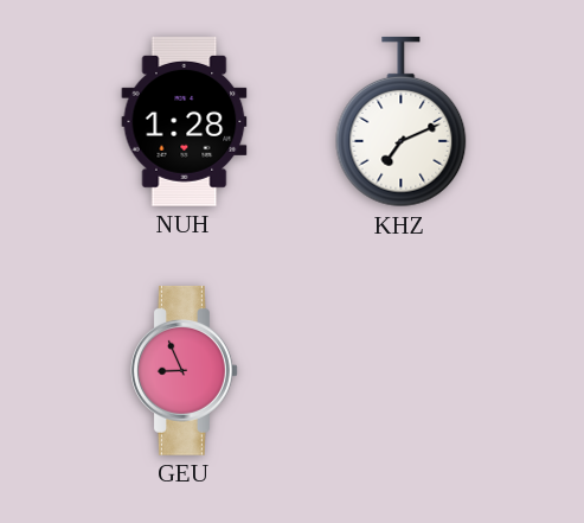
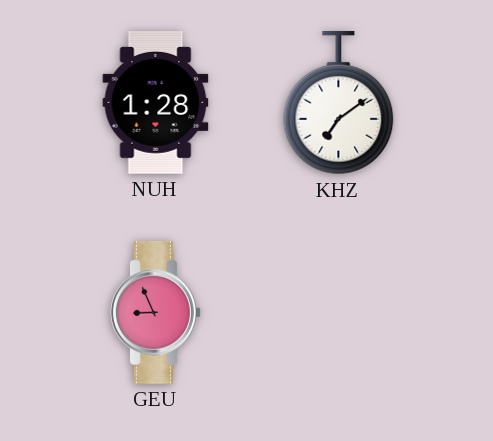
KHZ: 7:11 -> 7:09 (339, 103)
